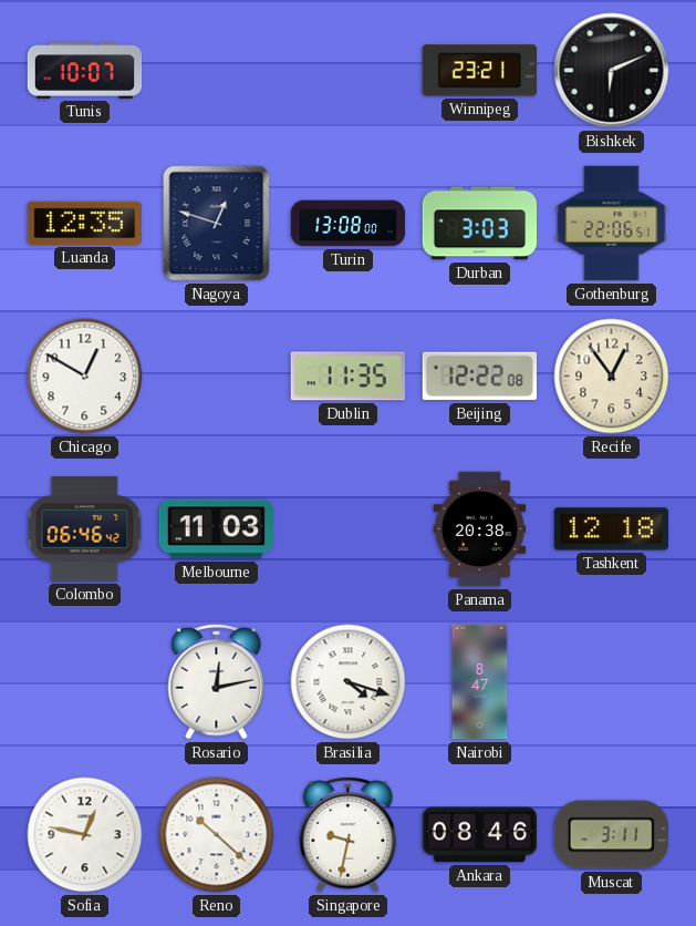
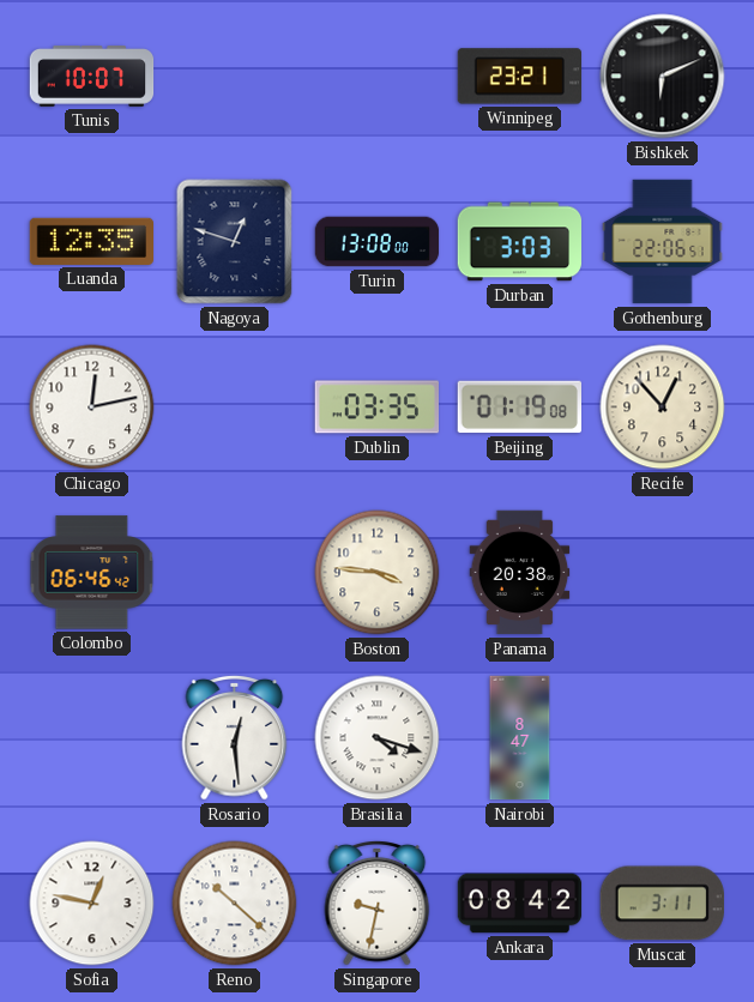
Chicago: 12:50 -> 12:13 (92, 408)
Dublin: 11:35 -> 03:35 (376, 408)
Beijing: 12:22 -> 01:19 (519, 408)
Recife: 12:54 -> 12:53 (663, 408)
Melbourne: 11:03 -> none (217, 529)
Boston: none -> 3:46 (378, 573)
Tashkent: 12:18 -> none (611, 529)
Rosario: 12:13 -> 12:29 (235, 738)
Ankara: 08:46 -> 08:42 (520, 904)
